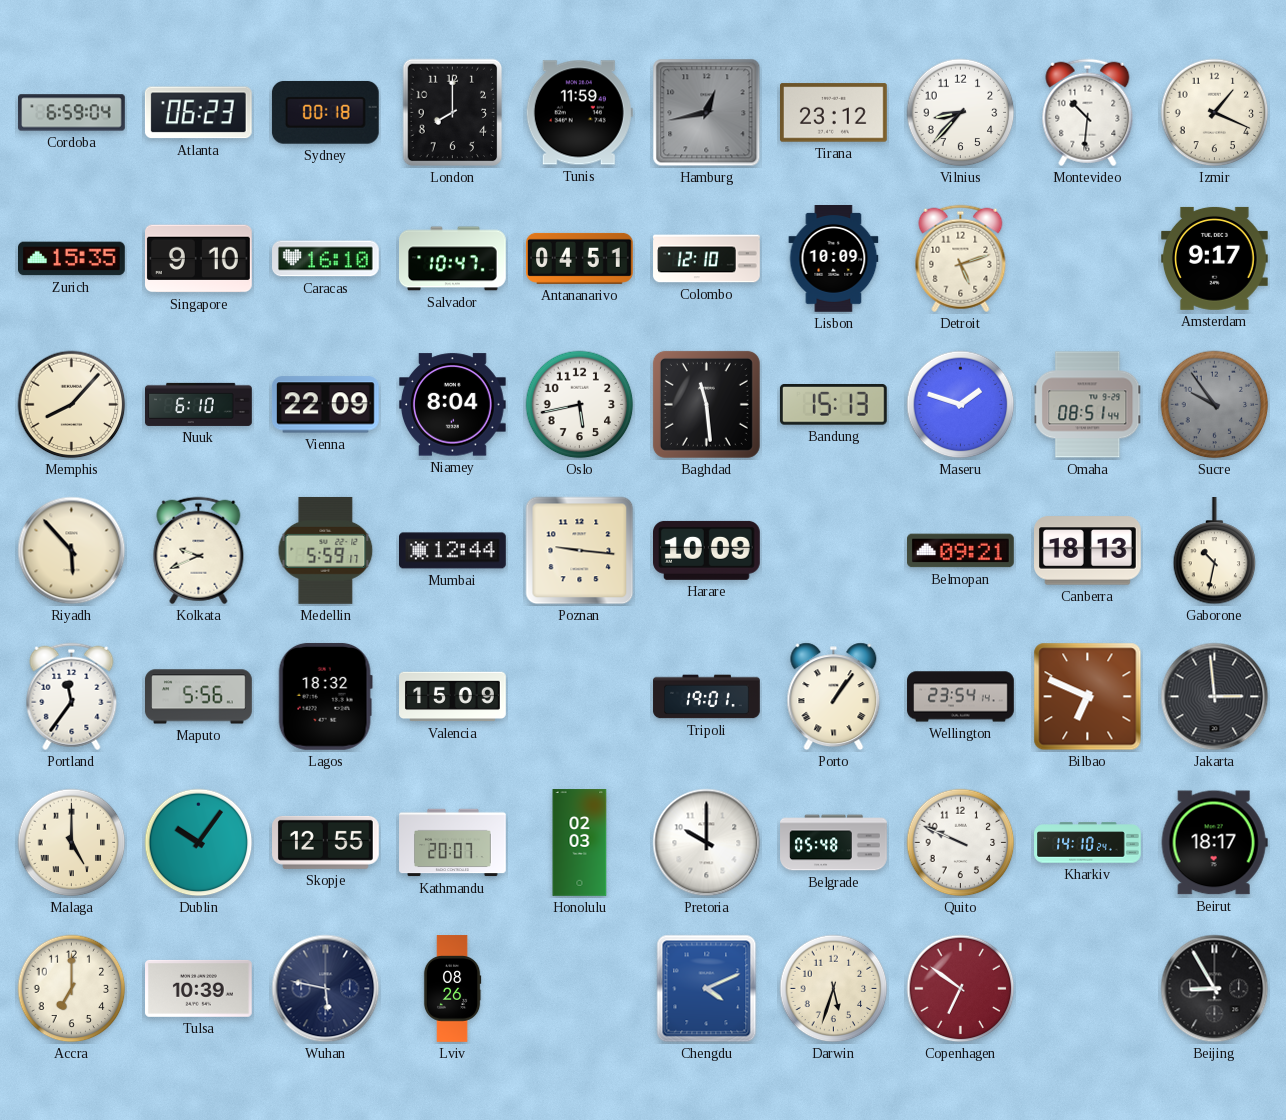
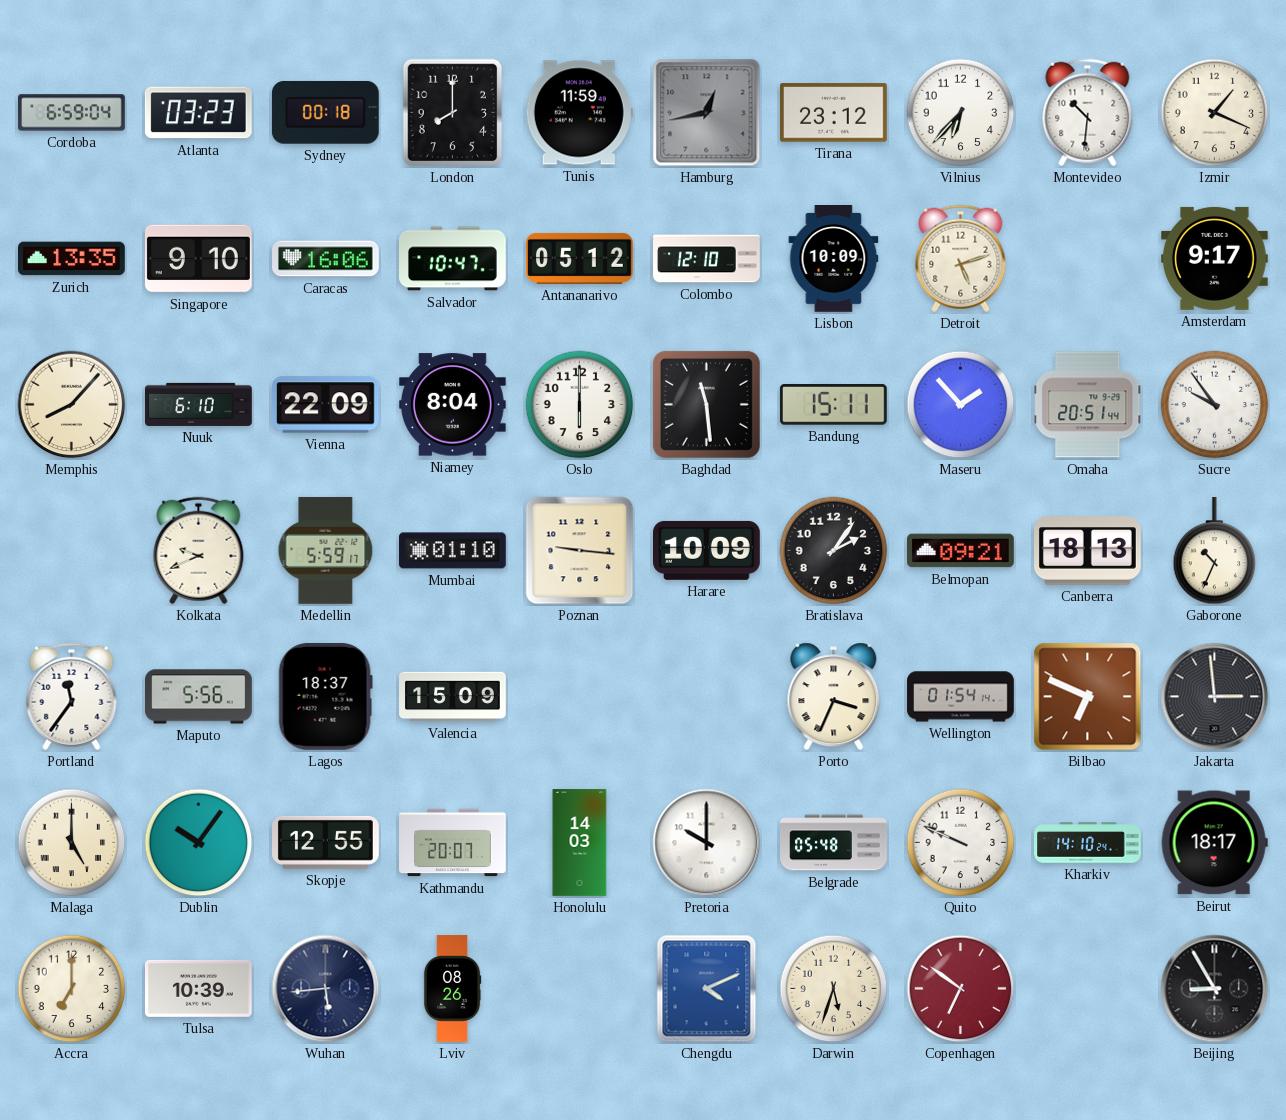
Atlanta: 06:23 -> 03:23 (198, 113)
Vilnius: 8:37 -> 6:37 (961, 113)
Zurich: 15:35 -> 13:35 (72, 259)
Caracas: 16:10 -> 16:06 (326, 259)
Antananarivo: 04:51 -> 05:12 (580, 258)
Oslo: 5:43 -> 6:00 (580, 405)
Bandung: 15:13 -> 15:11 (833, 405)
Maseru: 1:48 -> 1:53 (961, 405)
Omaha: 08:51 -> 20:51 (1088, 405)
Sucre dial: grey -> white (1215, 405)
Riyadh: 5:53 -> none (72, 551)
Mumbai: 12:44 -> 01:10 (453, 551)
Bratislava: none -> 2:06 (834, 551)
Gaborone: 10:32 -> 10:34 (1215, 552)
Lagos: 18:32 -> 18:37 (325, 696)
Tripoli: 19:01 -> none (707, 697)
Porto: 1:06 -> 3:34 (834, 697)
Wellington: 23:54 -> 01:54 (961, 697)
Honolulu: 02:03 -> 14:03 (580, 843)
Wuhan: 5:47 -> 5:44 (326, 989)
